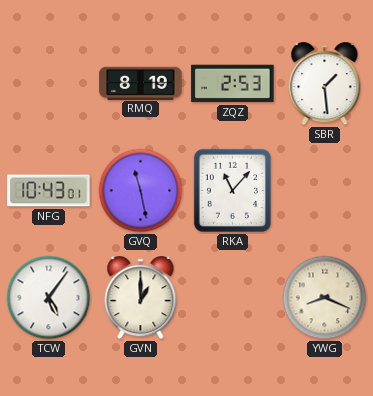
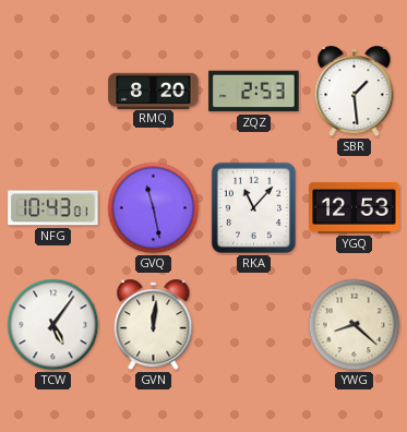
RMQ: 8:19 -> 8:20 (154, 91)
YGQ: none -> 12:53 (355, 207)
GVN: 1:00 -> 12:01 (154, 325)
YWG: 8:19 -> 8:22 (355, 325)
